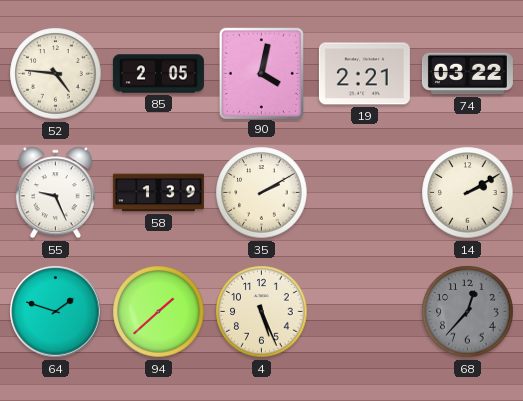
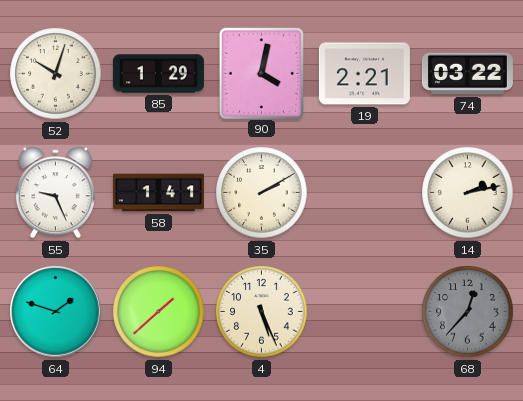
52: 4:46 -> 10:03 (56, 74)
85: 2:05 -> 1:29 (158, 74)
58: 1:39 -> 1:41 (158, 193)
14: 2:10 -> 2:13 (468, 193)
